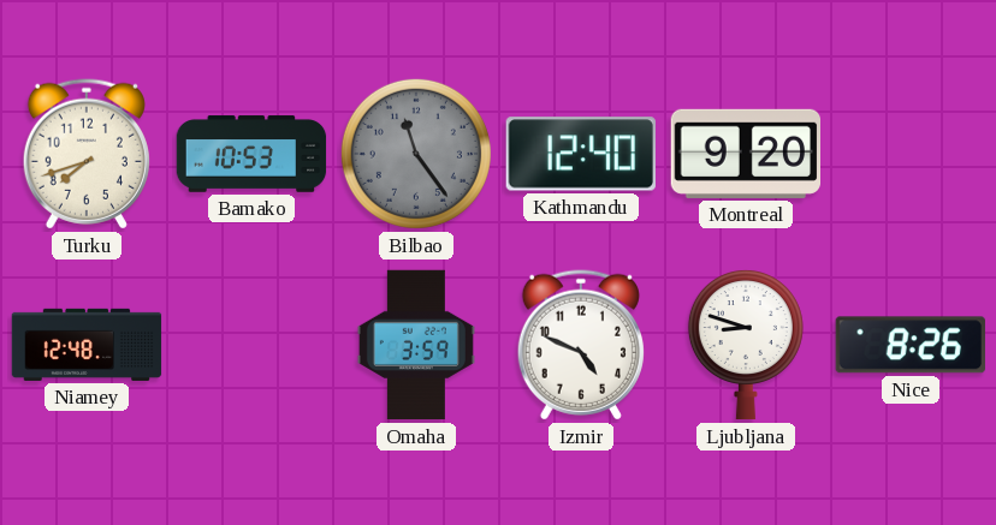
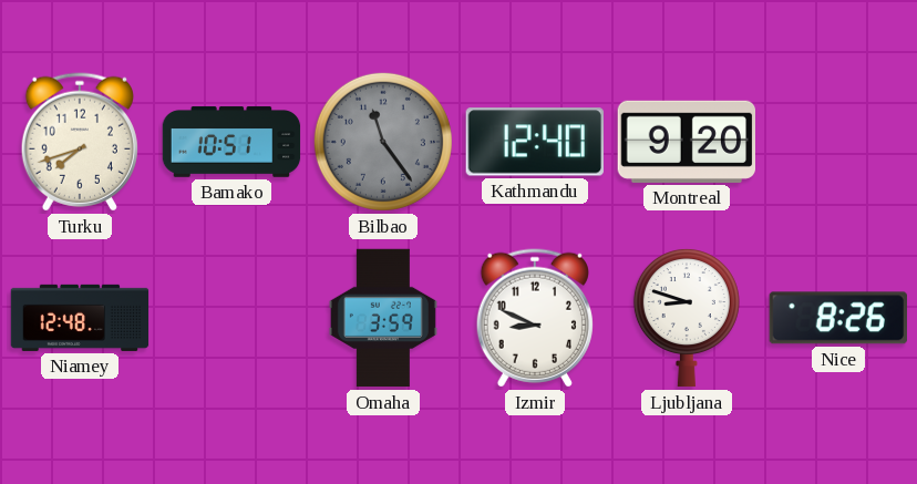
Bamako: 10:53 -> 10:51 (231, 142)
Izmir: 4:49 -> 8:49 (535, 318)
